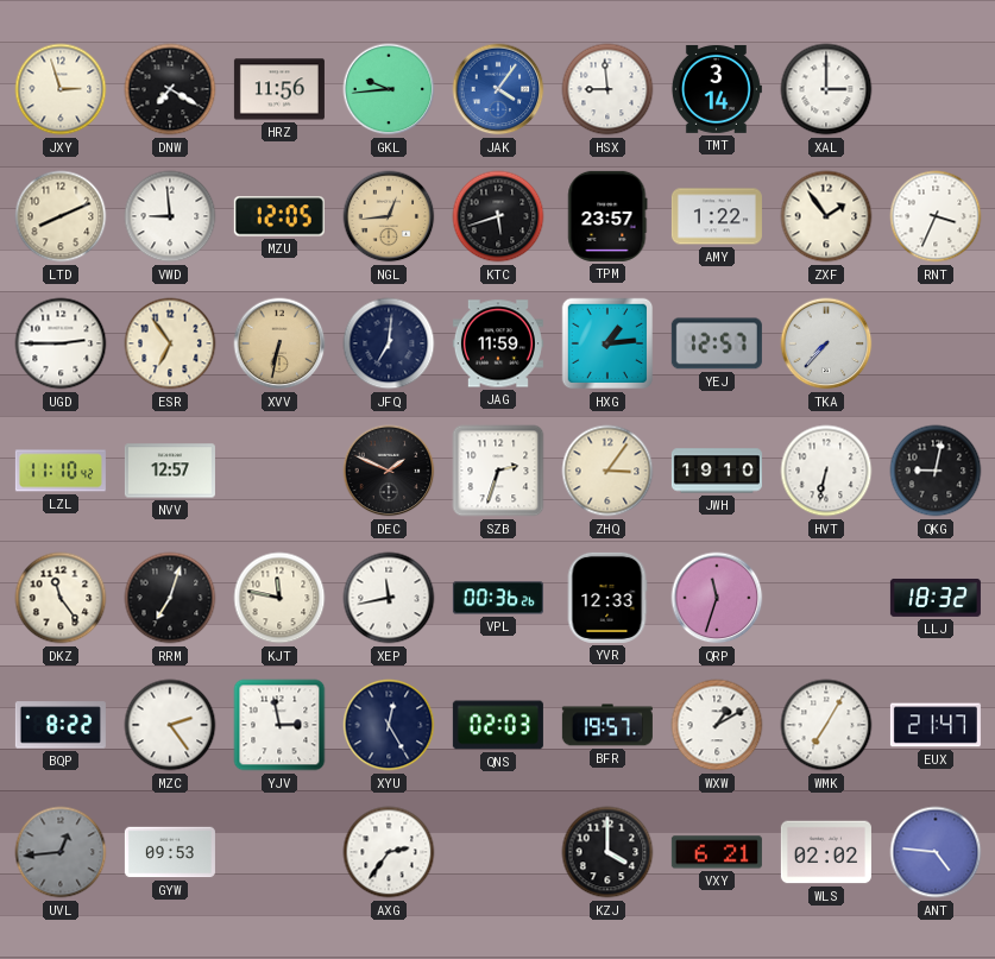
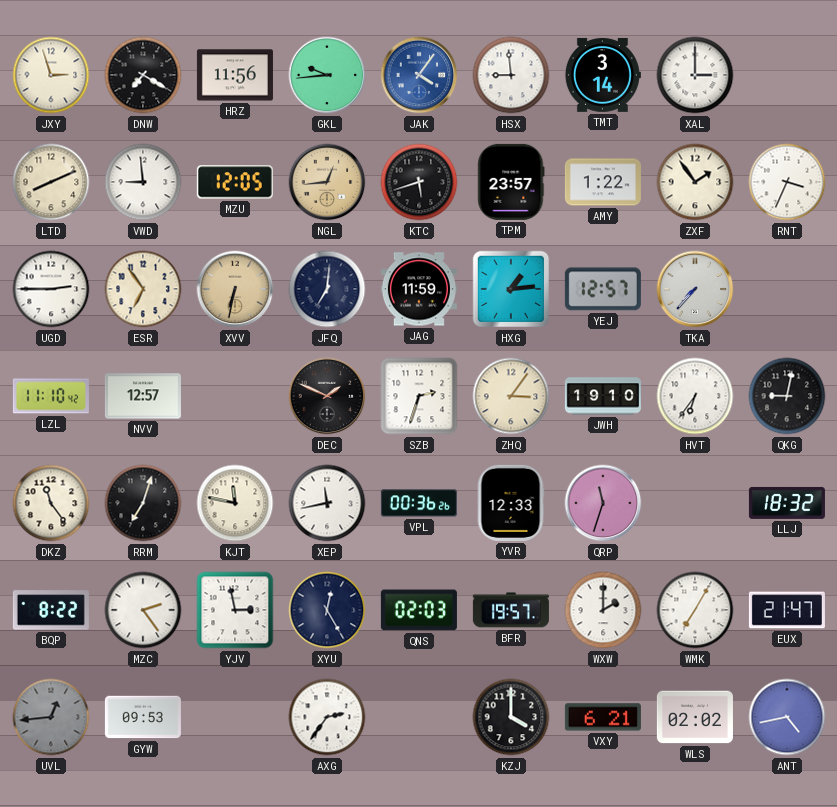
HVT: 6:32 -> 6:36 (695, 396)
WXW: 1:10 -> 2:00 (603, 610)
ANT: 4:46 -> 4:43 (787, 717)
